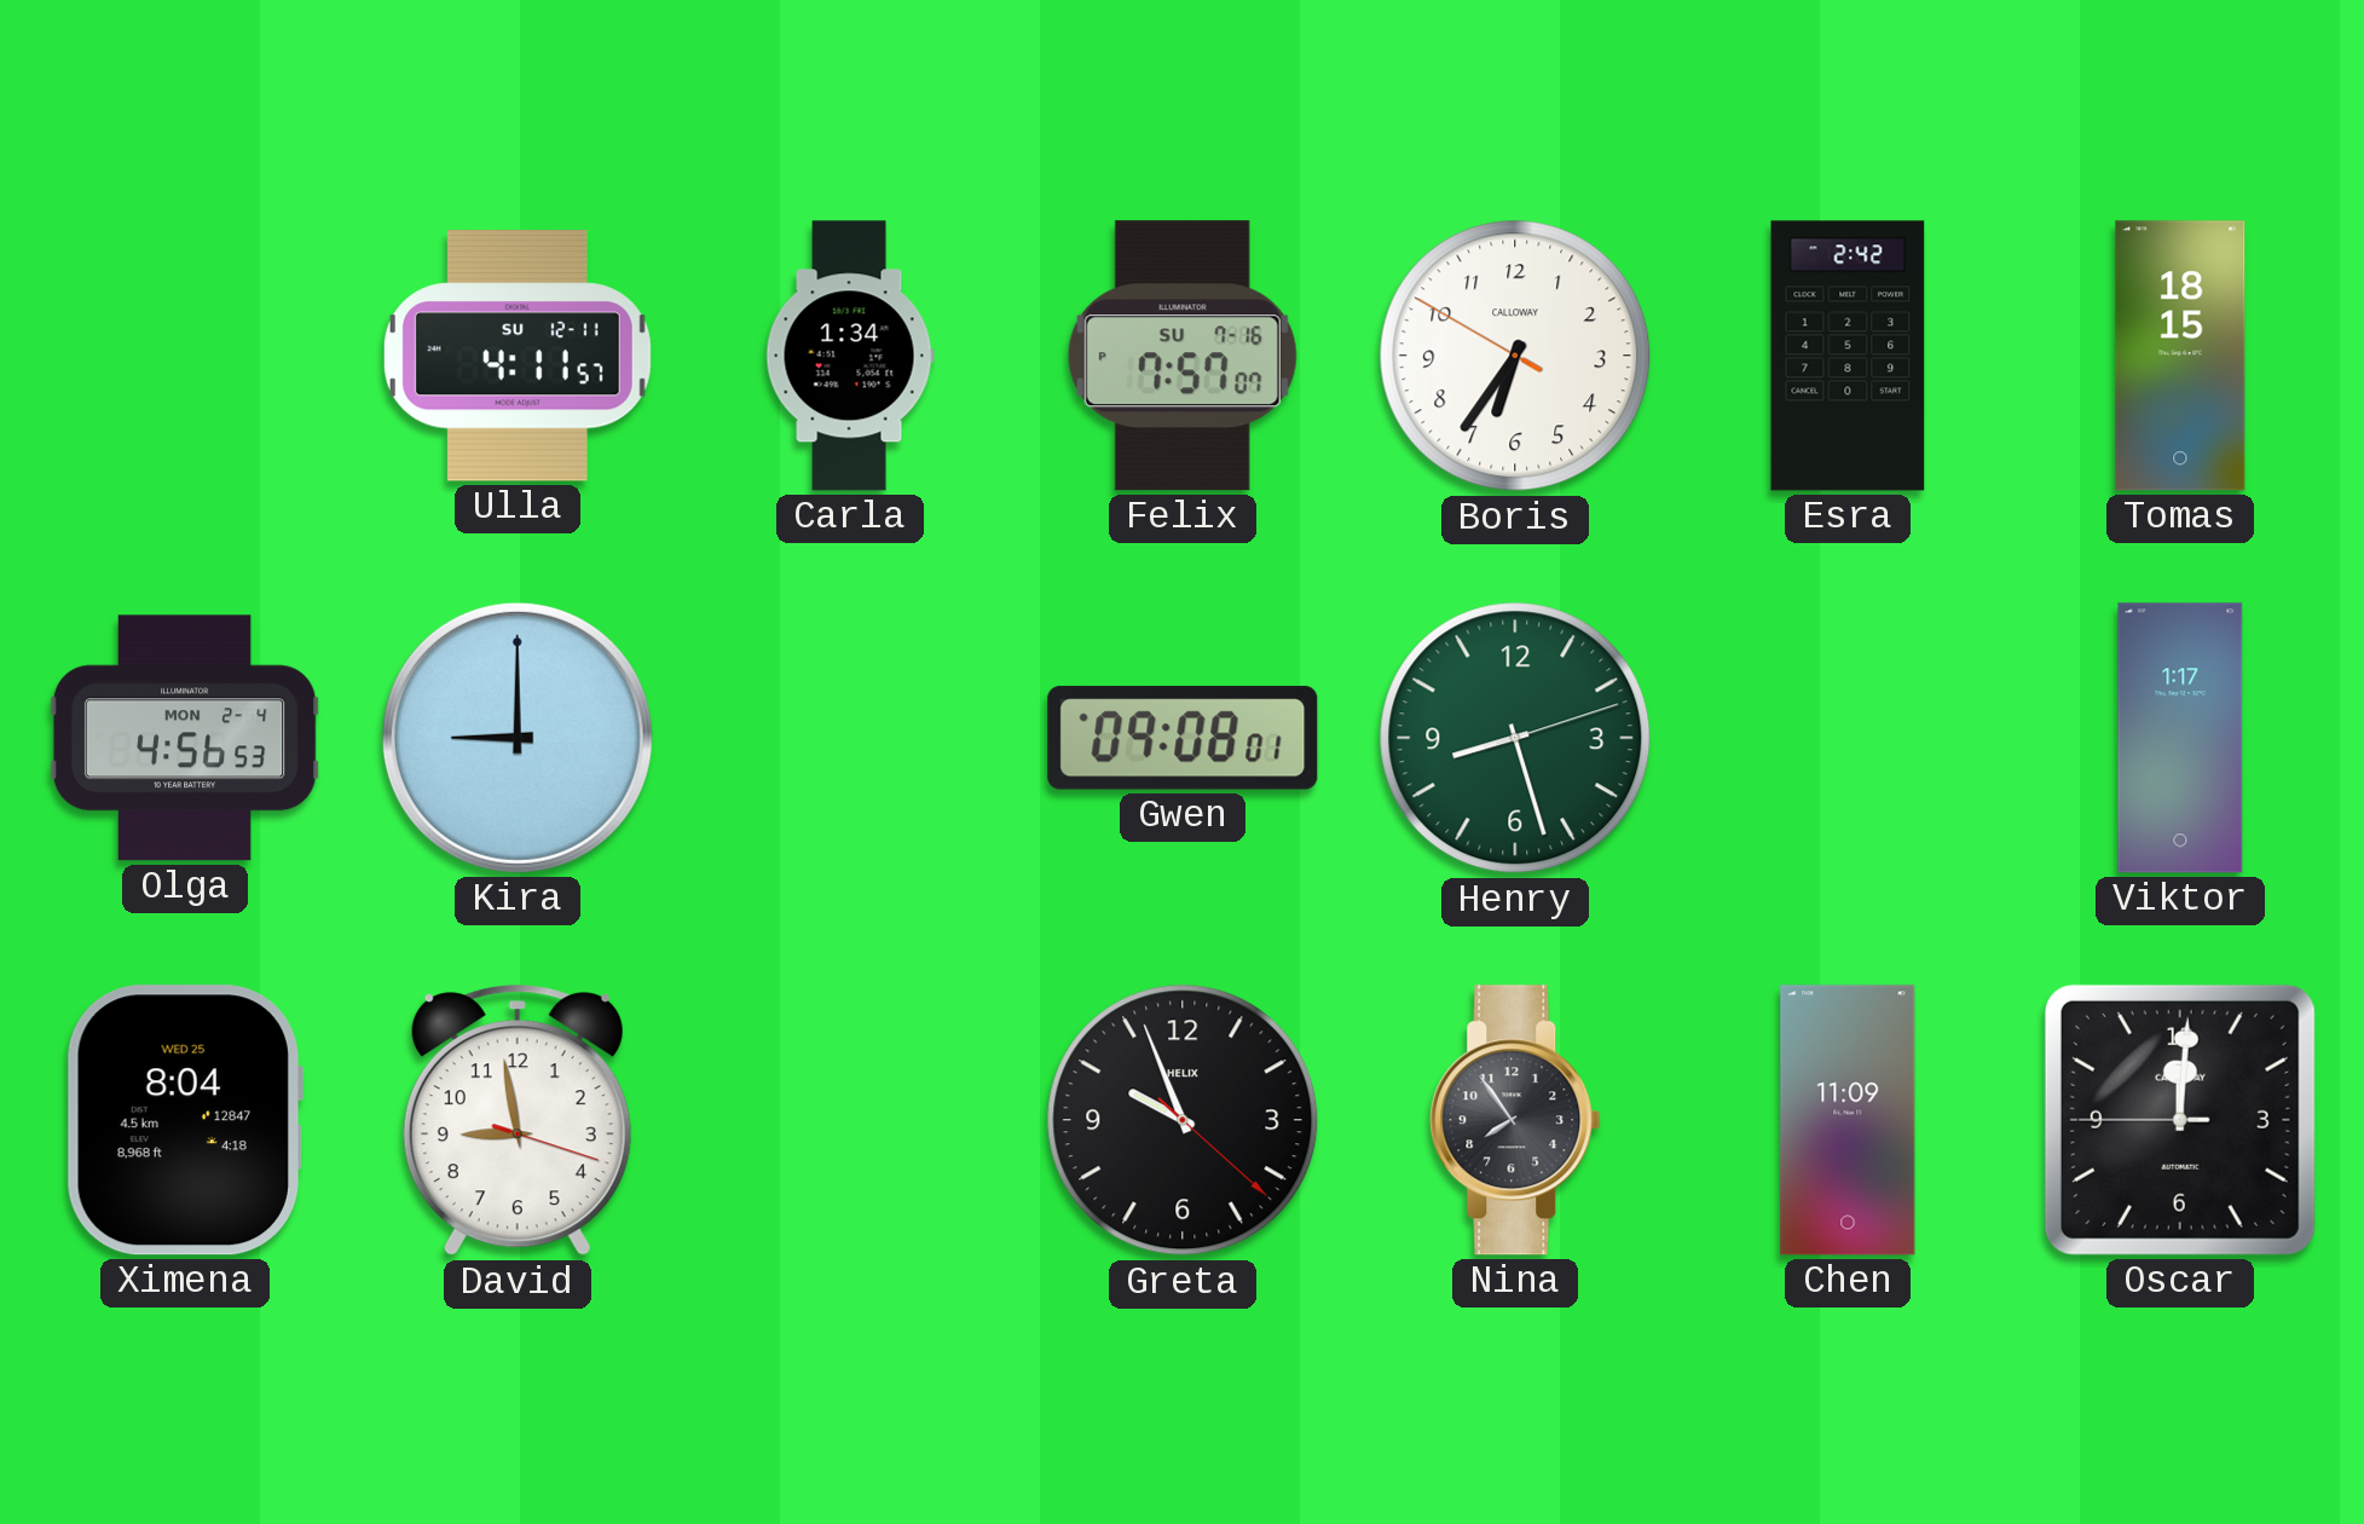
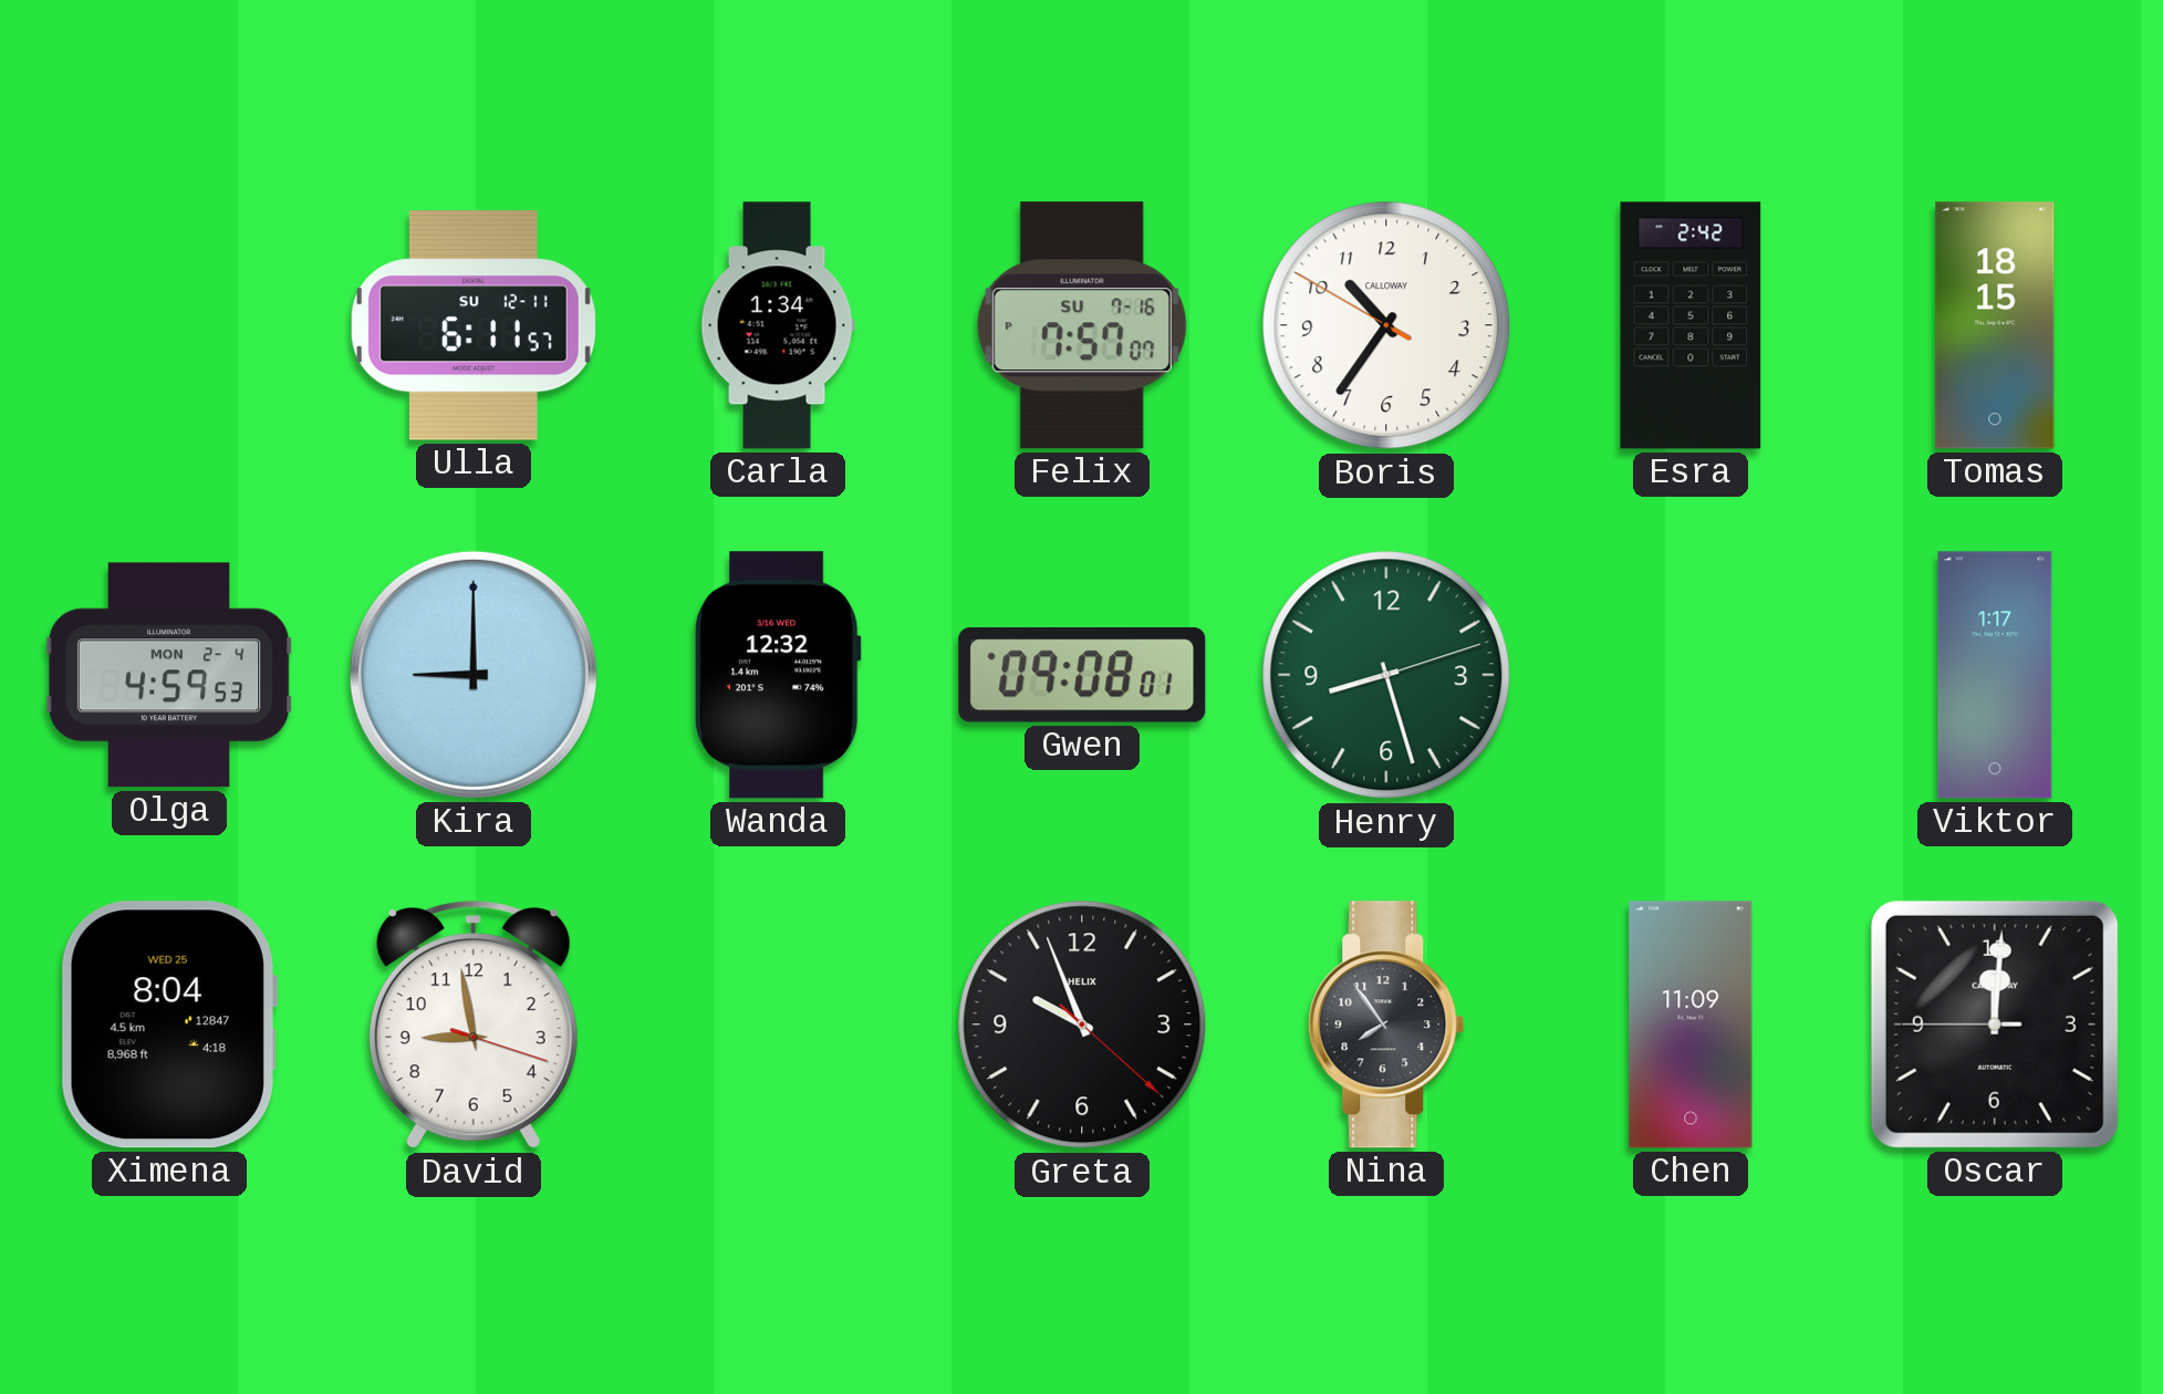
Ulla: 4:11 -> 6:11 (474, 325)
Boris: 6:35 -> 10:35 (1386, 325)
Olga: 4:56 -> 4:59 (169, 675)
Wanda: none -> 12:32 (778, 675)
